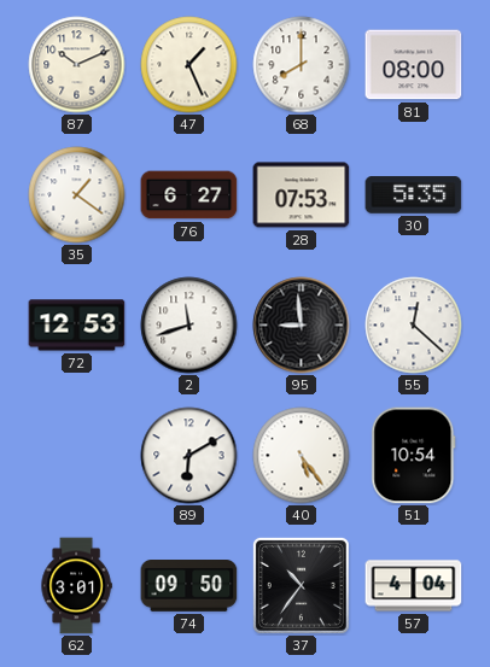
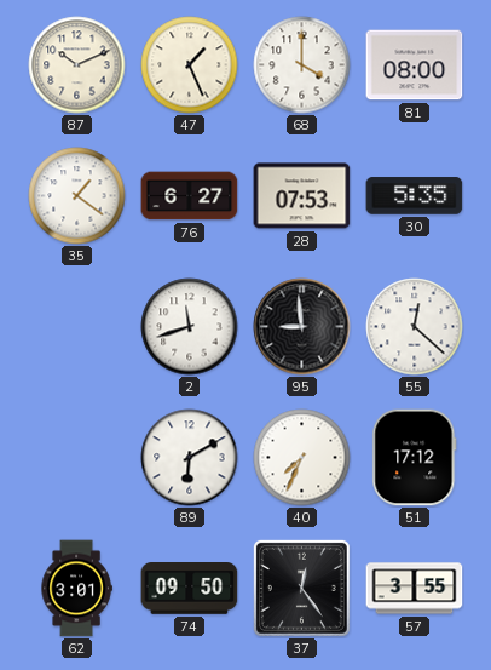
68: 8:00 -> 4:00 (302, 65)
72: 12:53 -> none (77, 326)
40: 5:24 -> 7:34 (302, 458)
51: 10:54 -> 17:12 (415, 458)
37: 10:36 -> 12:24 (301, 588)
57: 4:04 -> 3:55 (415, 589)
